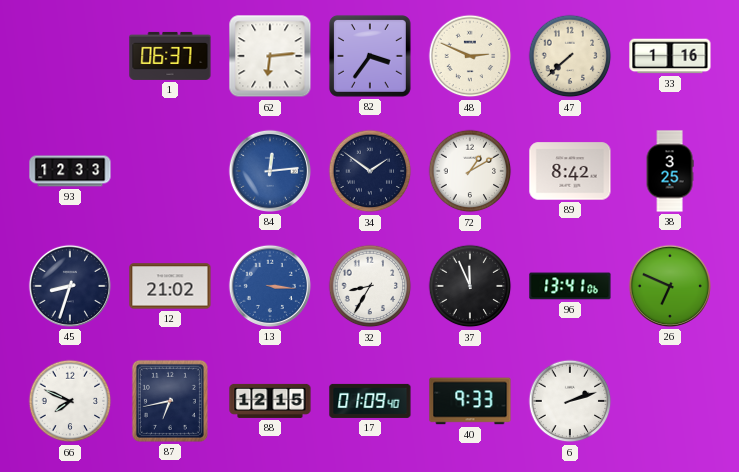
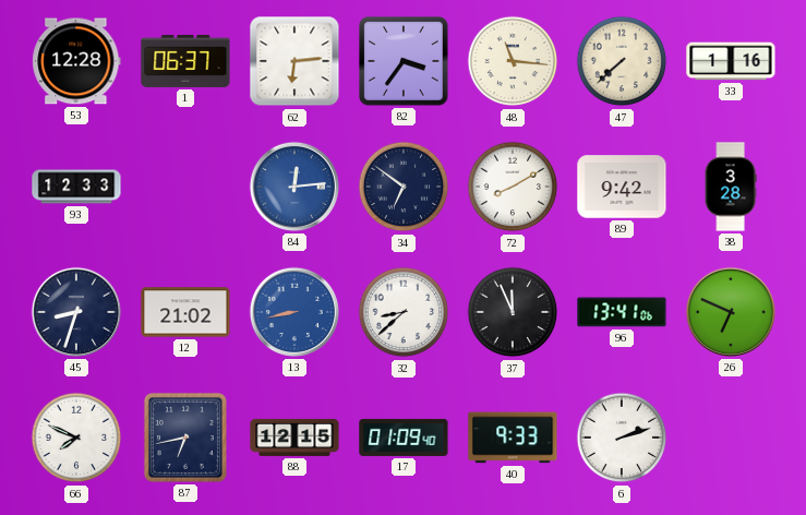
53: none -> 12:28 (76, 61)
48: 2:49 -> 11:16 (513, 61)
34: 1:51 -> 6:51 (404, 187)
72: 1:10 -> 8:10 (513, 187)
89: 8:42 -> 9:42 (622, 187)
38: 3:25 -> 3:28 (731, 187)
13: 3:16 -> 8:43 (294, 312)
32: 8:35 -> 8:38 (404, 312)
